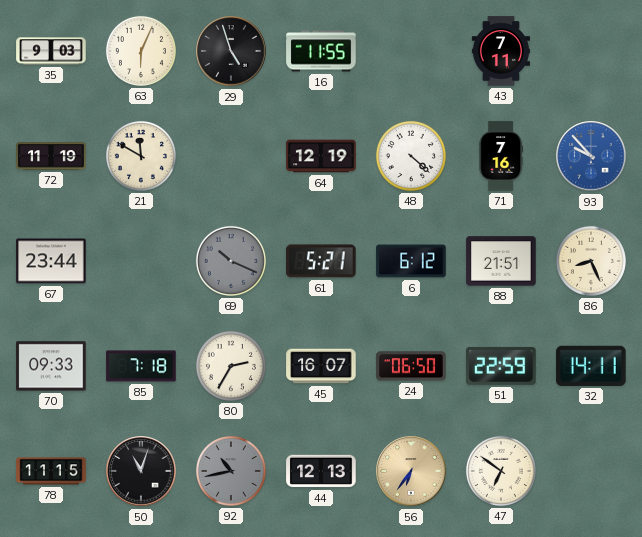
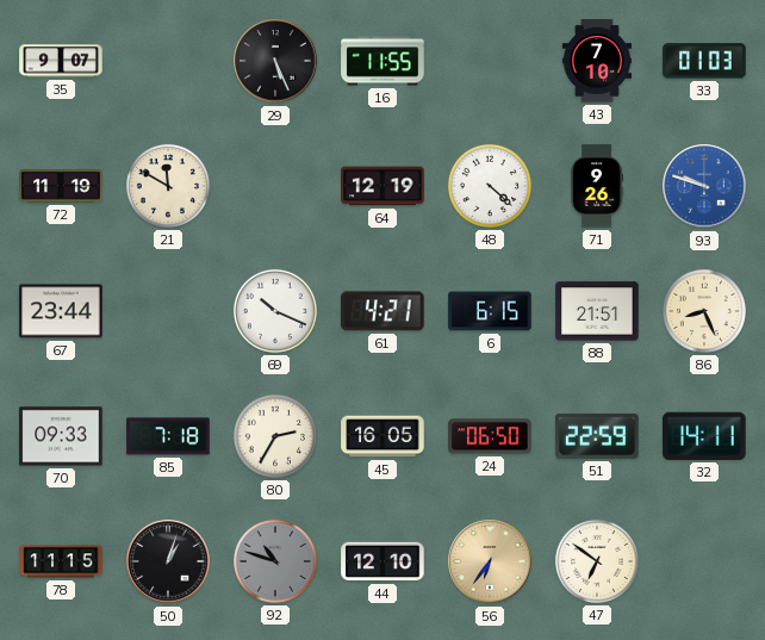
35: 9:03 -> 9:07 (61, 61)
63: 6:04 -> none (141, 51)
29: 4:57 -> 5:26 (275, 61)
43: 7:11 -> 7:10 (597, 61)
33: none -> 01:03 (704, 61)
71: 7:16 -> 9:26 (597, 186)
93: 9:53 -> 9:48 (704, 186)
69 dial: grey -> white (275, 311)
61: 5:21 -> 4:21 (382, 311)
6: 6:12 -> 6:15 (490, 311)
45: 16:07 -> 16:05 (382, 436)
50: 11:03 -> 1:03 (168, 561)
92: 10:43 -> 10:48 (275, 561)
44: 12:13 -> 12:10 (382, 561)
